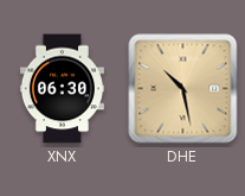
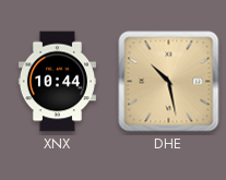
XNX: 06:30 -> 10:44 (57, 82)
